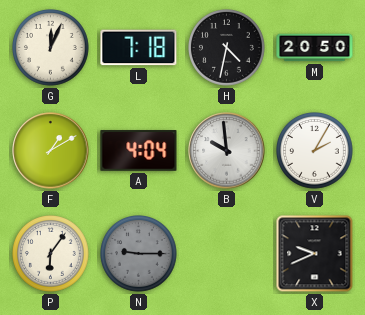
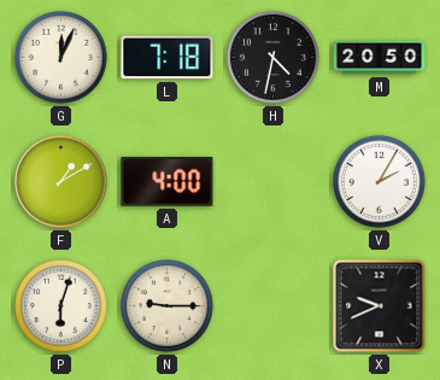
A: 4:04 -> 4:00 (168, 182)
B: 9:59 -> none (227, 151)
P: 6:06 -> 6:03 (61, 306)
N dial: grey -> cream (168, 306)
